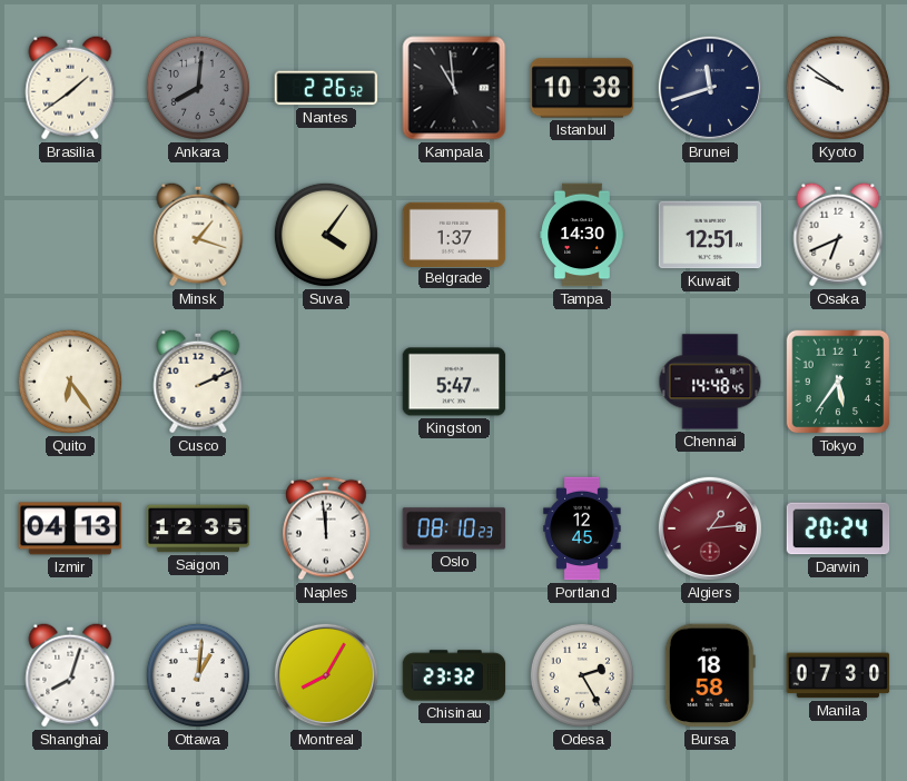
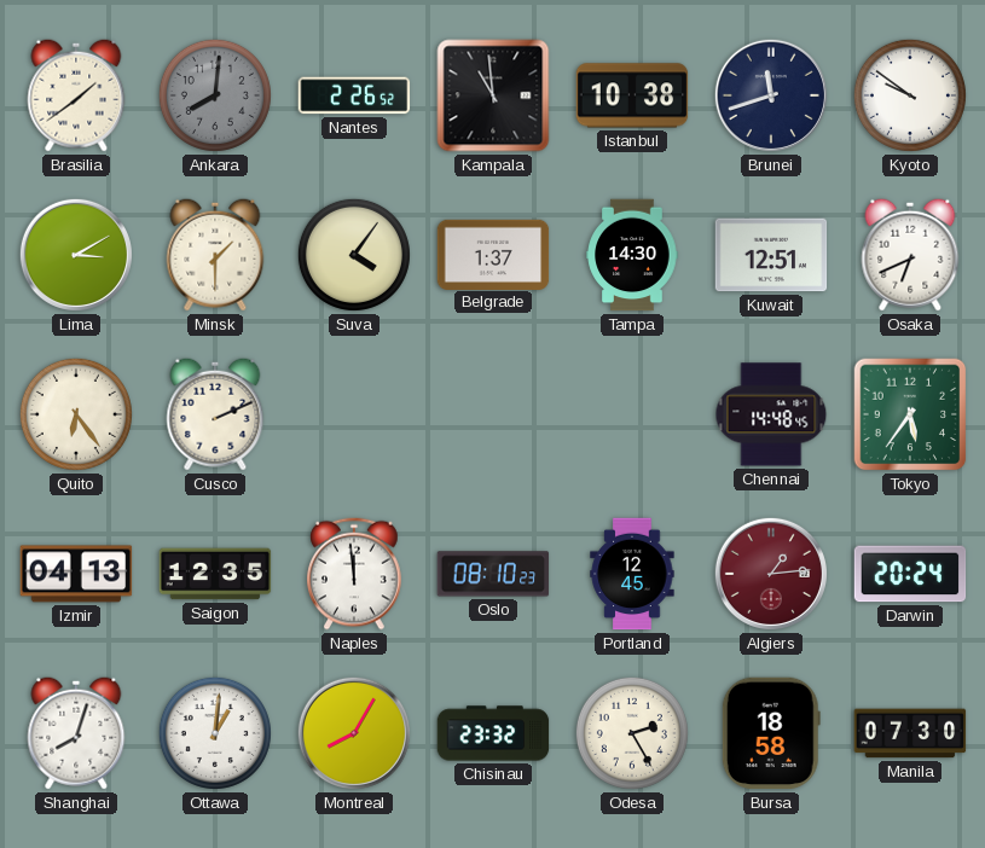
Lima: none -> 3:10 (76, 255)
Minsk: 1:18 -> 1:30 (215, 255)
Kingston: 5:47 -> none (454, 382)
